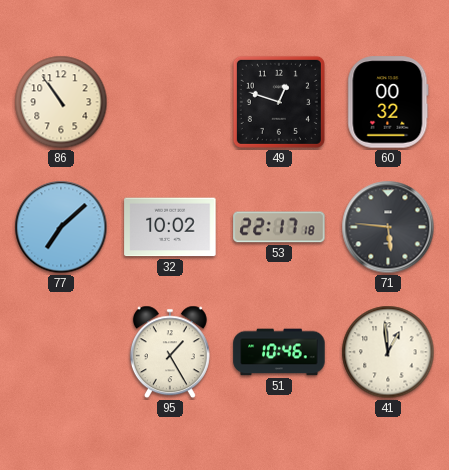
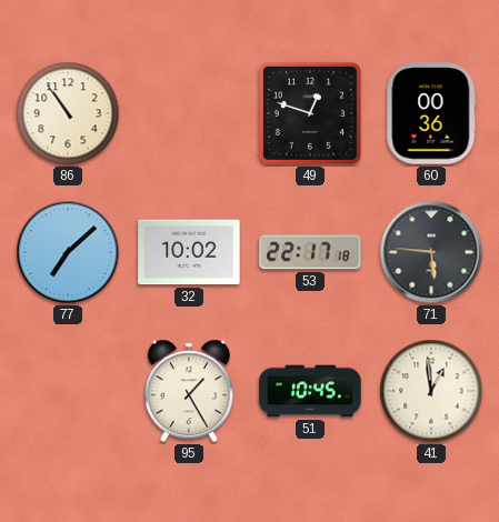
60: 00:32 -> 00:36 (431, 113)
51: 10:46 -> 10:45 (310, 391)
